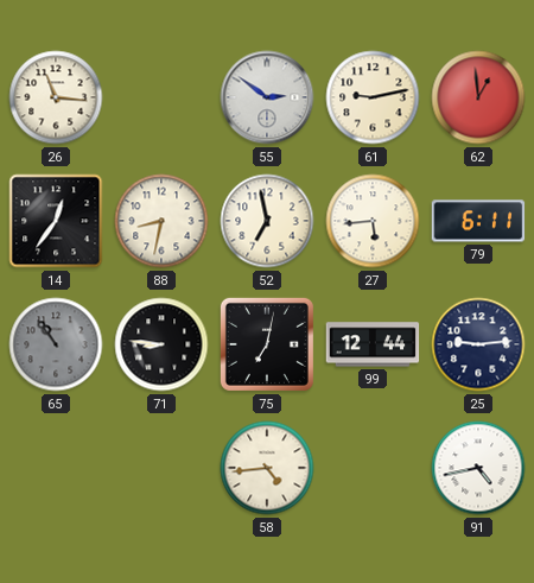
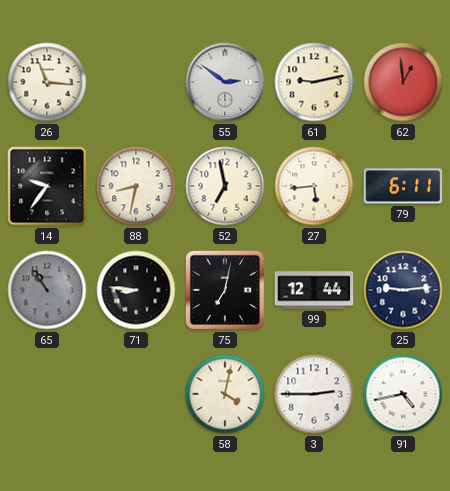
14: 12:36 -> 9:36 (47, 186)
58: 4:44 -> 4:02 (225, 394)
3: none -> 2:45 (314, 394)
